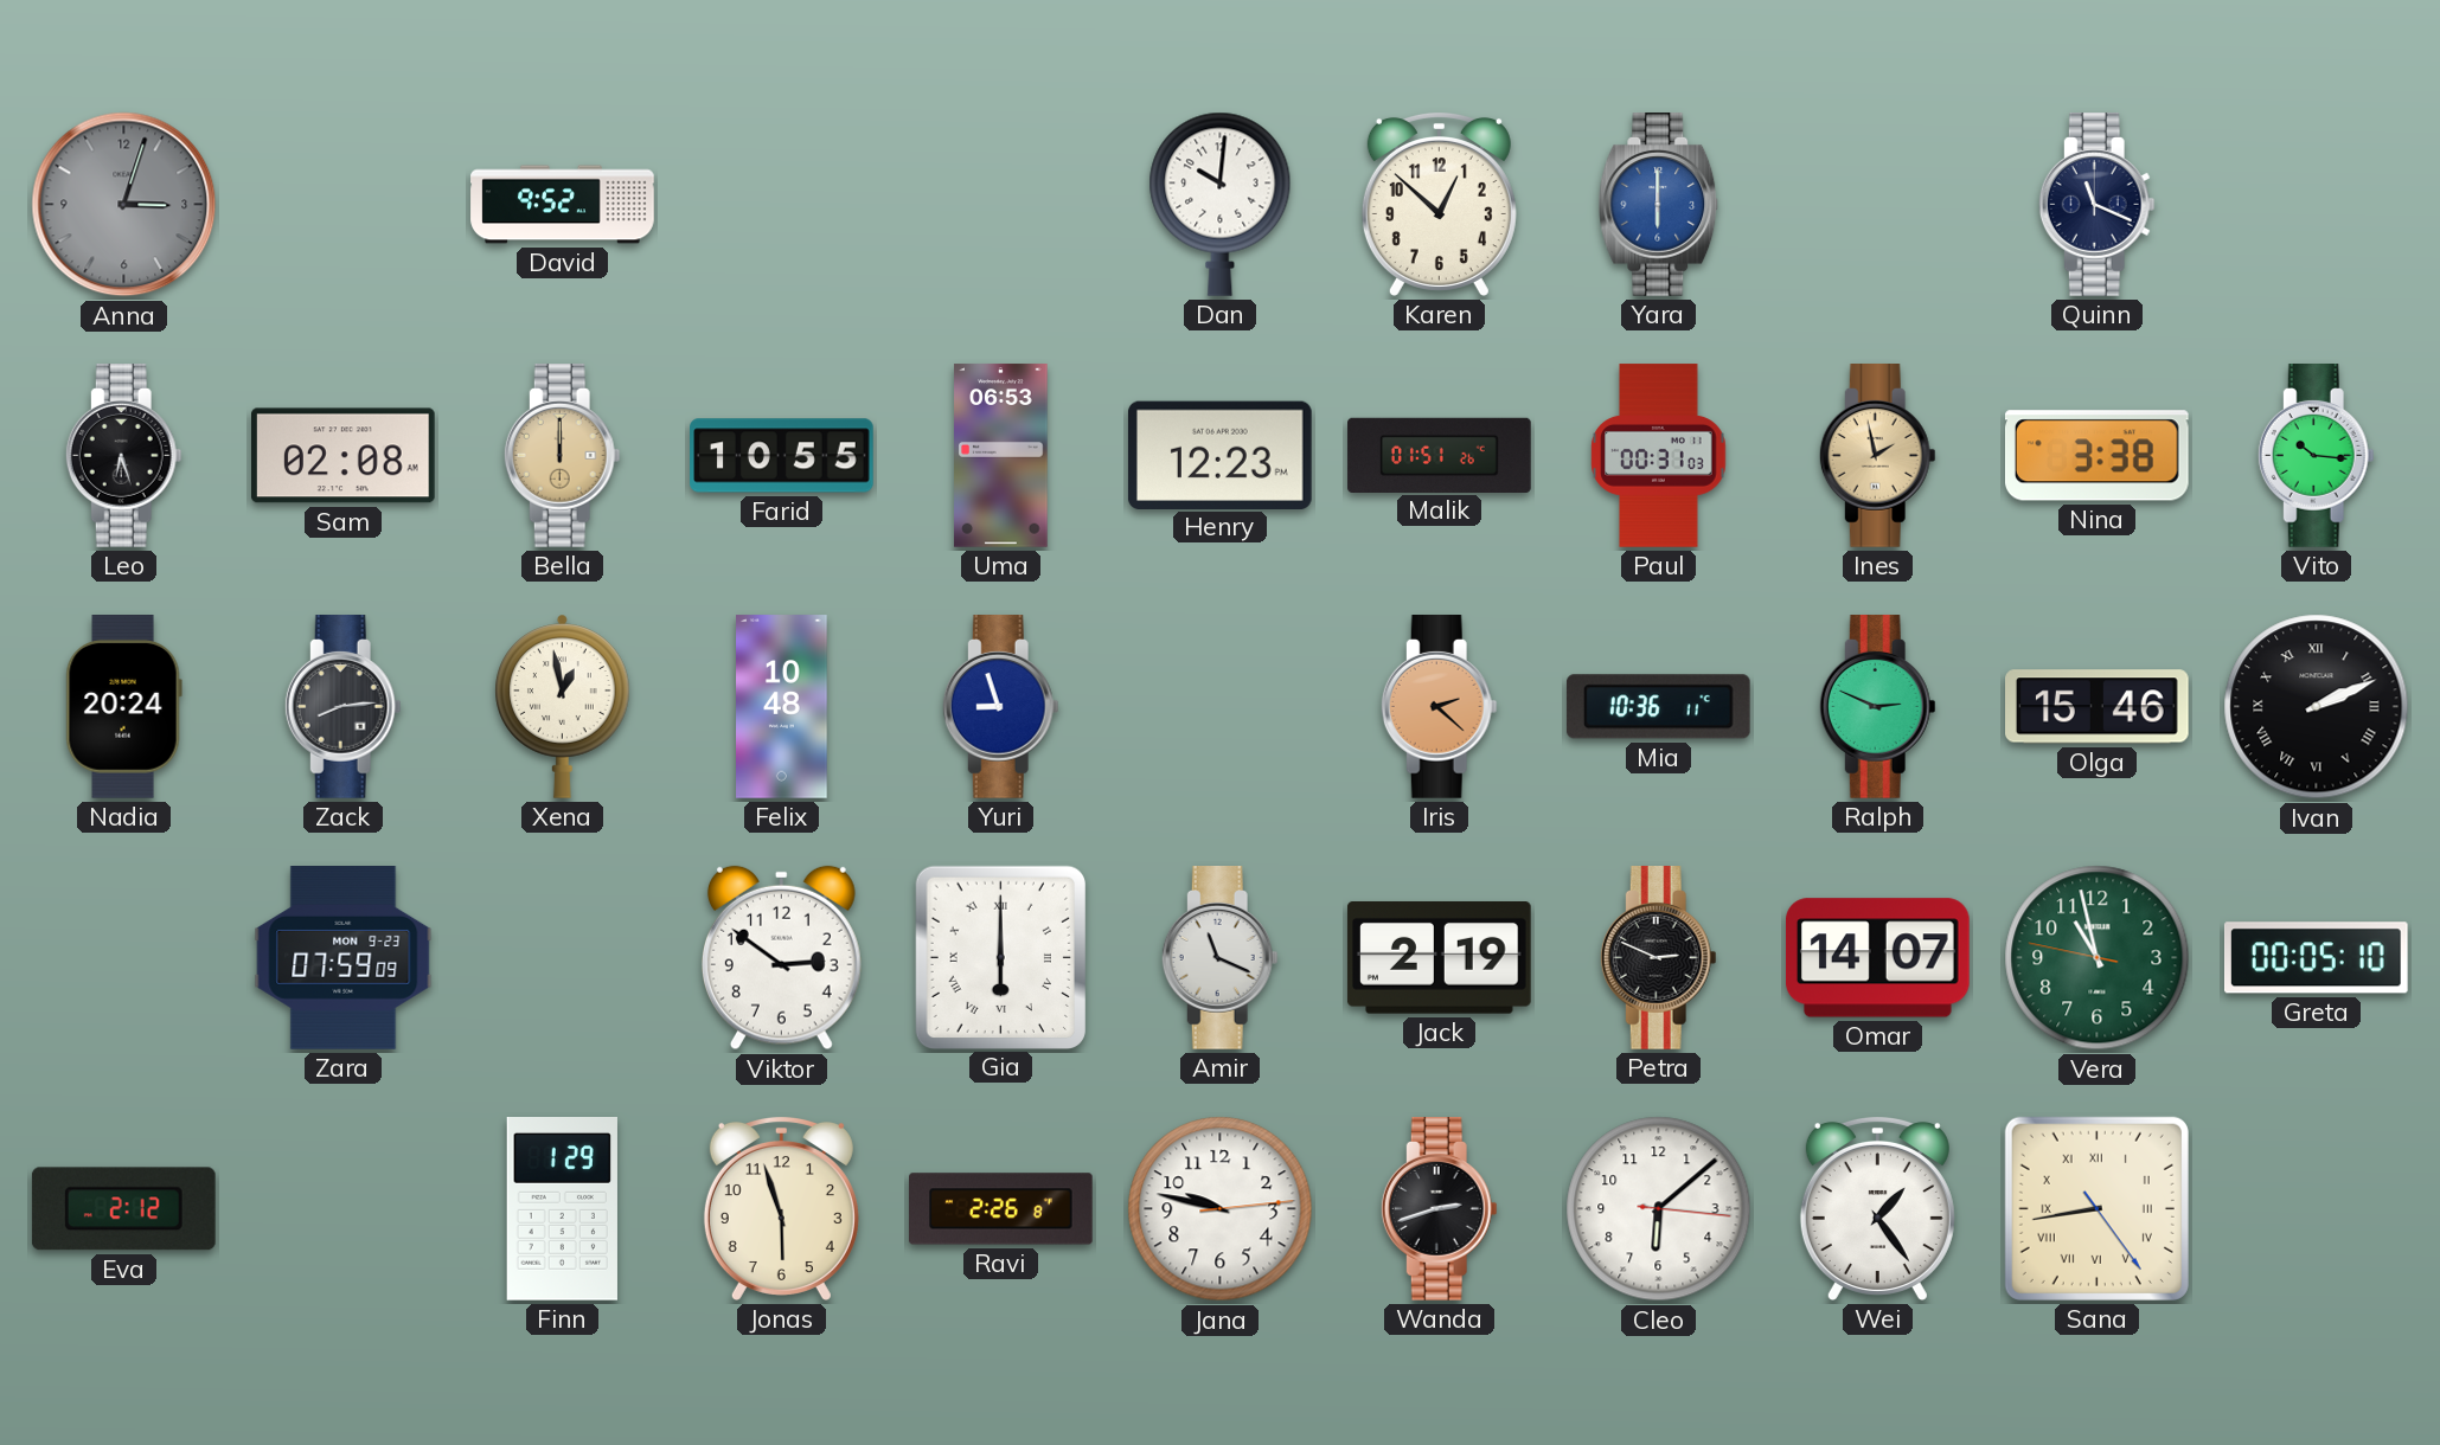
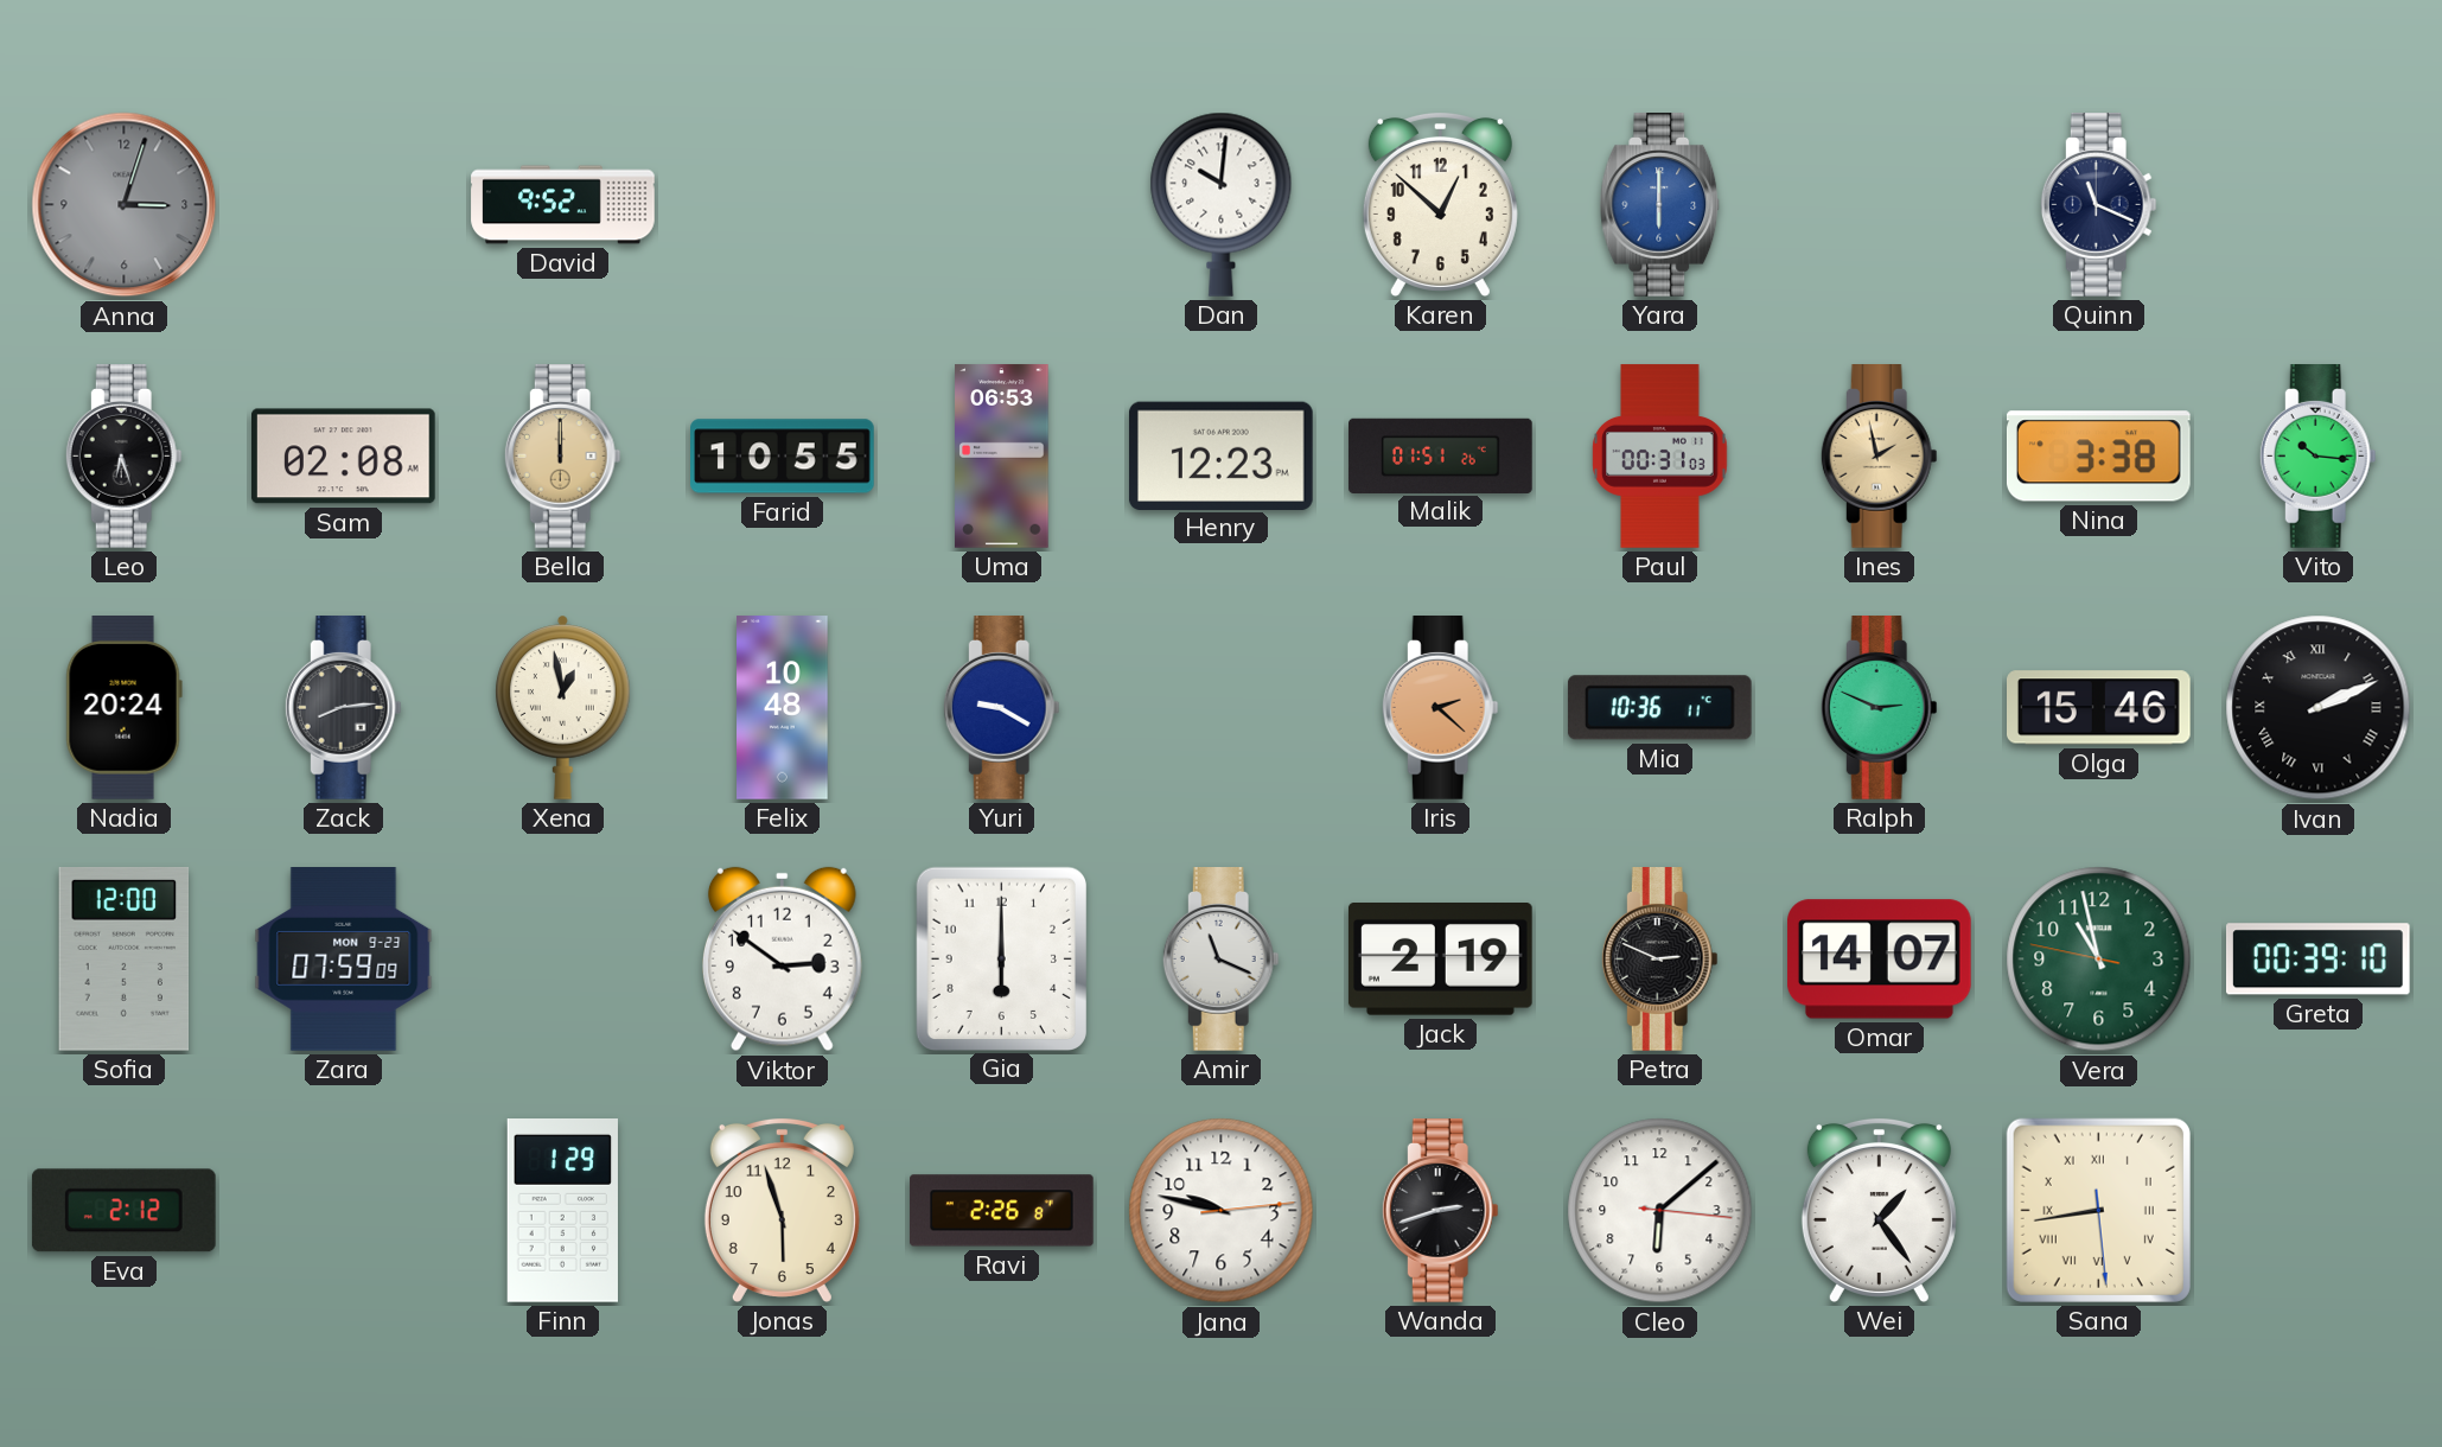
Yuri: 8:57 -> 9:20 (1001, 708)
Sofia: none -> 12:00 (125, 958)
Gia numerals: Roman -> Arabic (1001, 958)
Greta: 00:05 -> 00:39 (2317, 960)
Sana: 8:43:24 -> 8:43:29 (2098, 1210)
